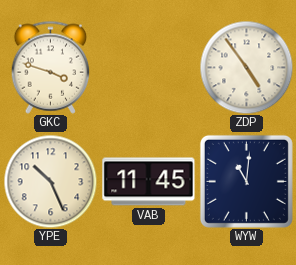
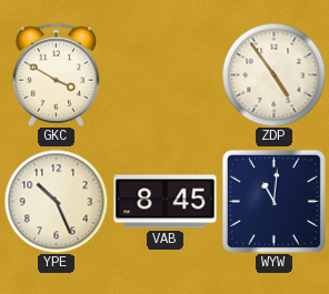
GKC: 3:48 -> 3:50 (57, 74)
VAB: 11:45 -> 8:45 (166, 202)
